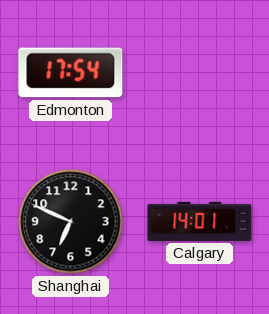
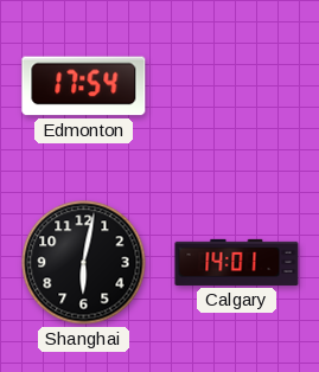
Shanghai: 6:49 -> 6:02 (84, 263)
